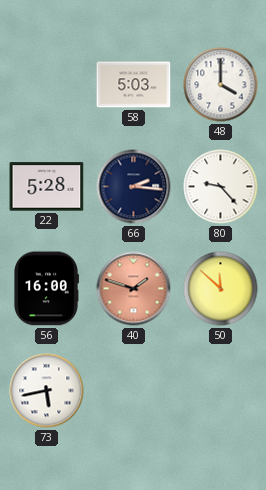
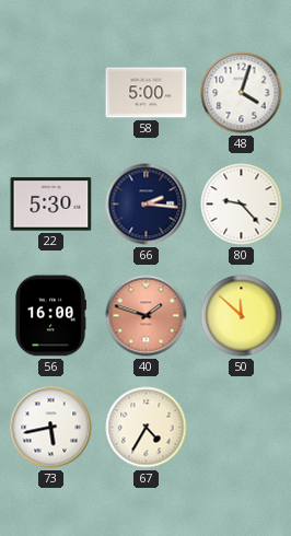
58: 5:03 -> 5:00 (147, 93)
48: 4:00 -> 4:03 (242, 93)
22: 5:28 -> 5:30 (51, 205)
67: none -> 4:35 (147, 428)
